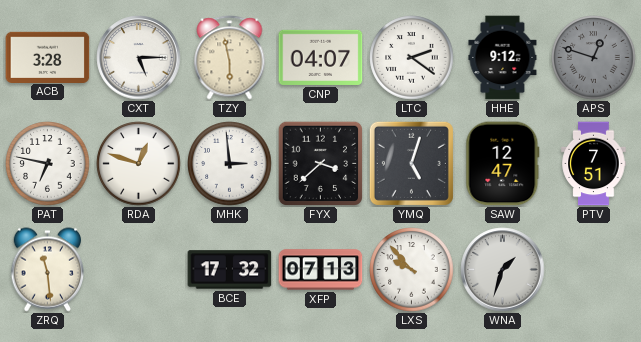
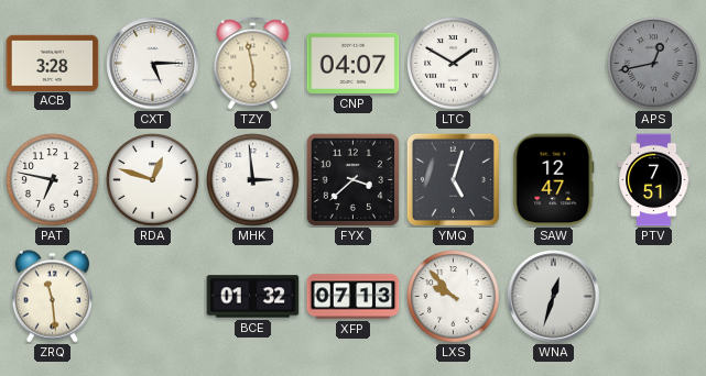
LTC: 2:21 -> 1:50 (454, 64)
HHE: 9:12 -> none (503, 58)
APS: 12:48 -> 12:43 (654, 64)
BCE: 17:32 -> 01:32 (253, 297)
WNA: 1:33 -> 12:33 (554, 297)
